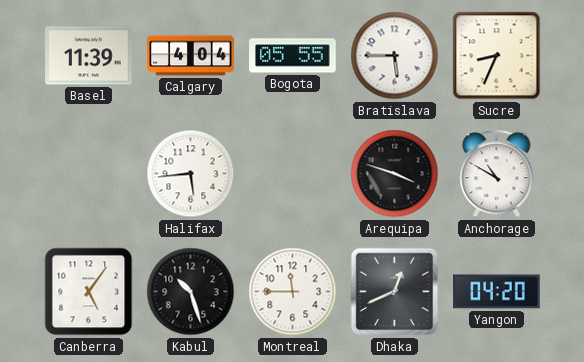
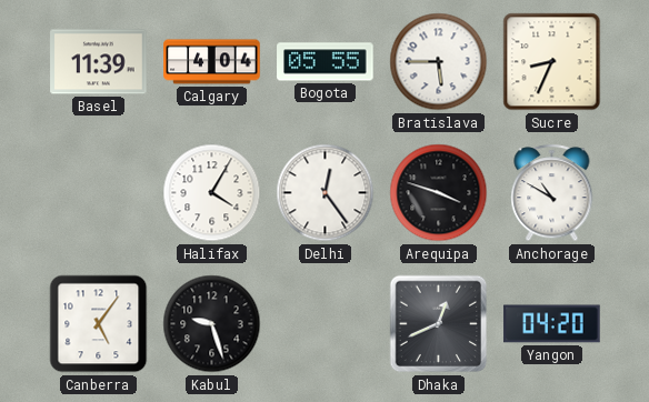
Halifax: 5:44 -> 4:05 (212, 193)
Delhi: none -> 12:24 (326, 193)
Kabul: 10:27 -> 9:27 (212, 324)
Montreal: 11:45 -> none (293, 292)
